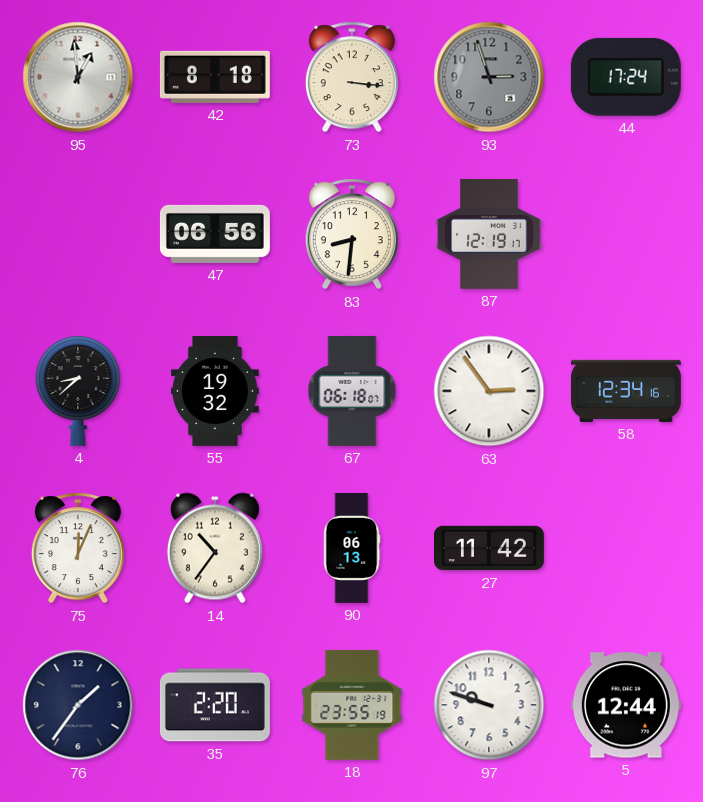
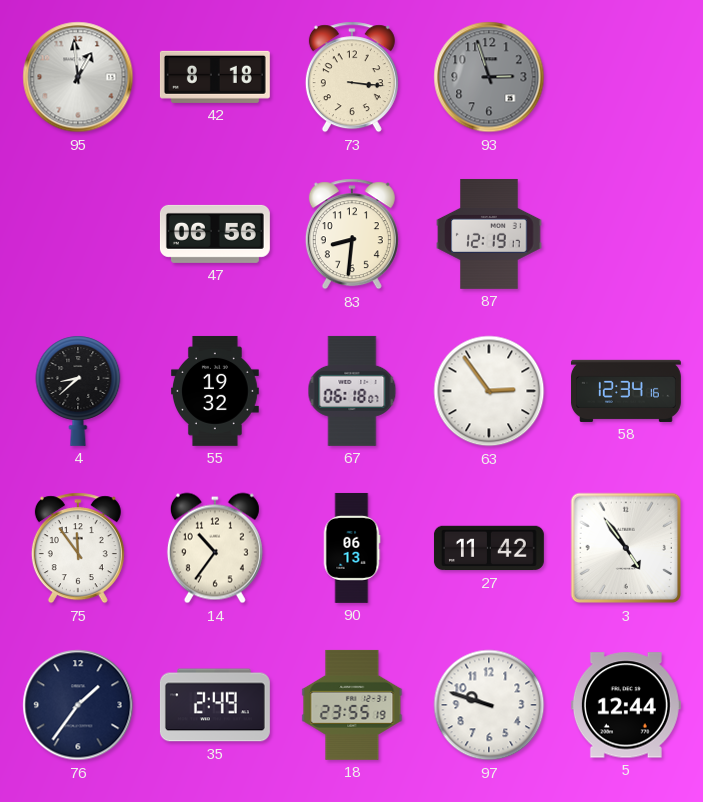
44: 17:24 -> none (626, 77)
75: 12:04 -> 11:54 (78, 548)
3: none -> 4:54 (626, 548)
35: 2:20 -> 2:49 (215, 705)
